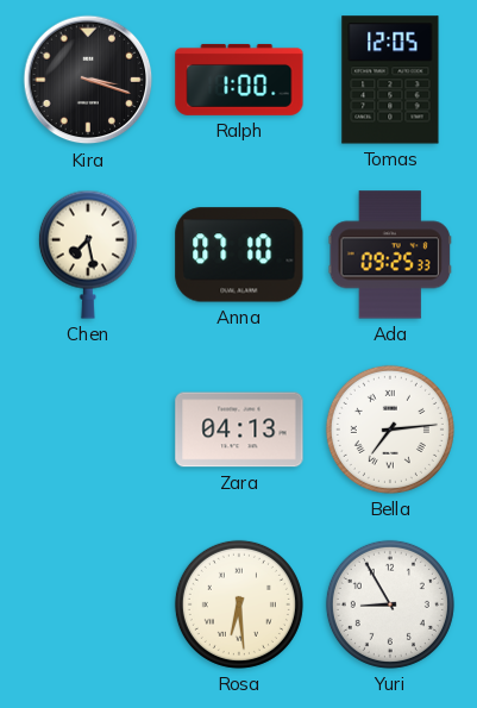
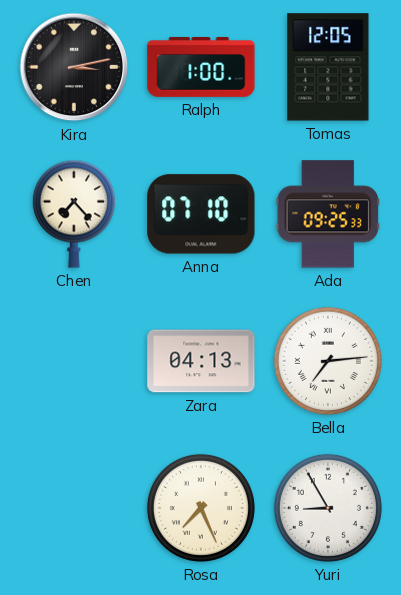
Kira: 3:18 -> 3:13 (74, 67)
Chen: 7:28 -> 7:23 (74, 214)
Rosa: 6:29 -> 7:26 (201, 508)
